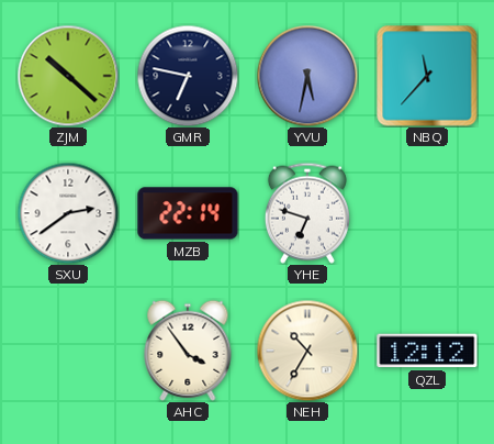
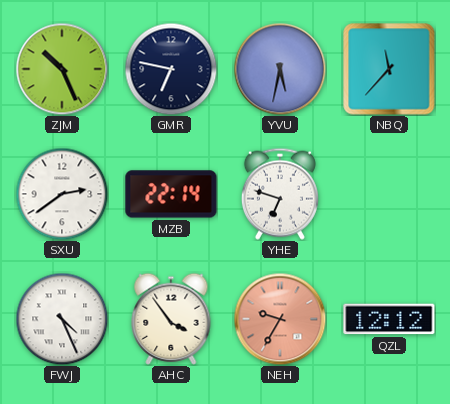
ZJM: 10:22 -> 10:26 (62, 69)
FWJ: none -> 4:26 (62, 319)
NEH: 10:35 -> 9:35 (280, 319)
NEH dial: cream -> salmon (280, 319)
